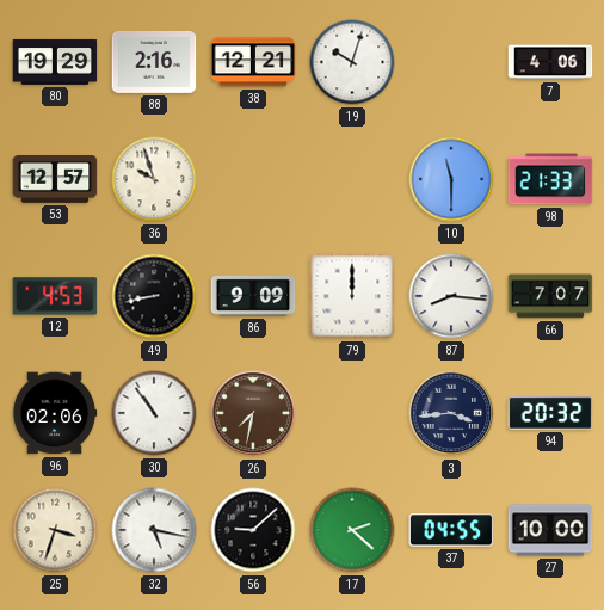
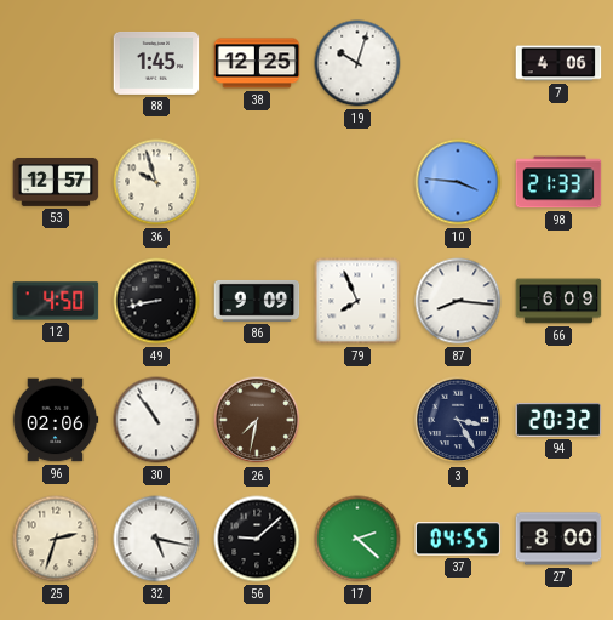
80: 19:29 -> none (55, 62)
88: 2:16 -> 1:45 (156, 63)
38: 12:21 -> 12:25 (257, 63)
10: 11:30 -> 3:46 (458, 182)
12: 4:53 -> 4:50 (56, 301)
79: 12:00 -> 7:56 (357, 301)
66: 7:07 -> 6:09 (558, 301)
3: 3:44 -> 3:25 (458, 420)
25: 3:33 -> 2:33 (56, 539)
27: 10:00 -> 8:00 (558, 539)
